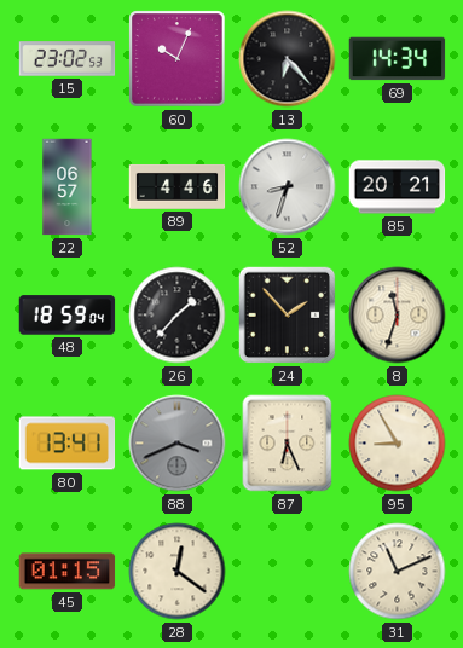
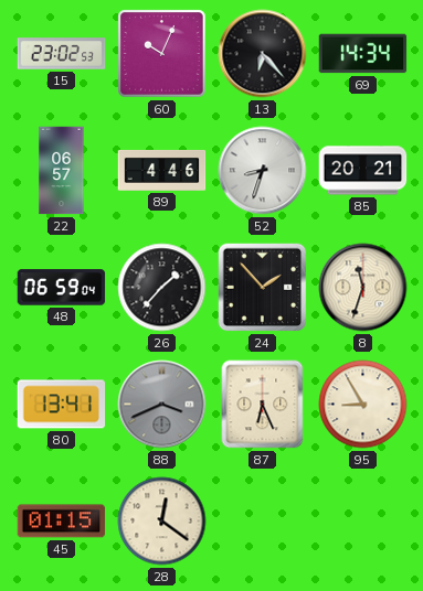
48: 18:59 -> 06:59 (62, 288)
31: 11:11 -> none (398, 572)
